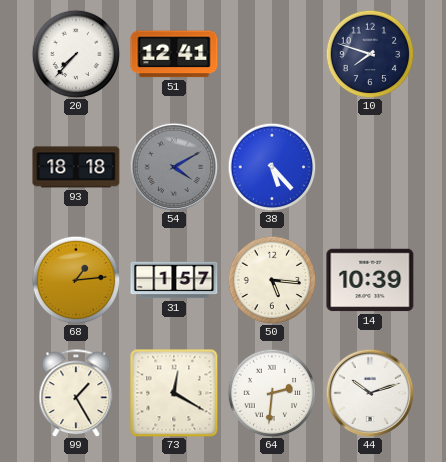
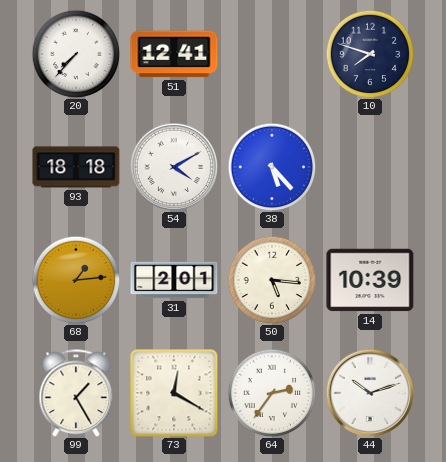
54 dial: grey -> white (174, 167)
31: 1:57 -> 2:01 (174, 280)
64: 2:31 -> 2:36 (272, 393)
